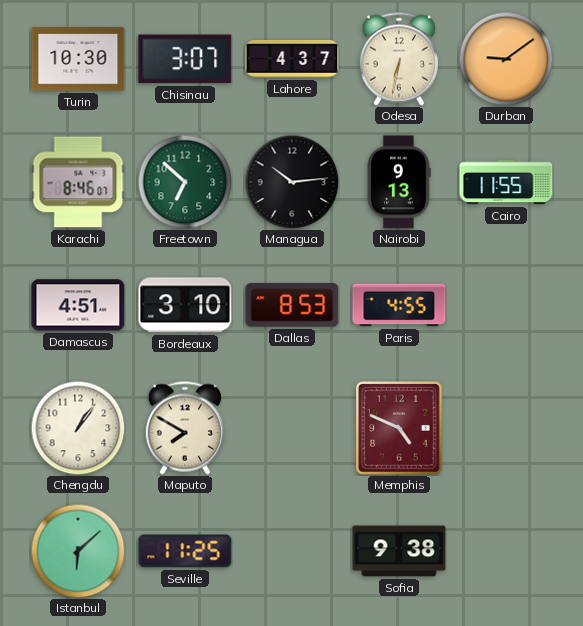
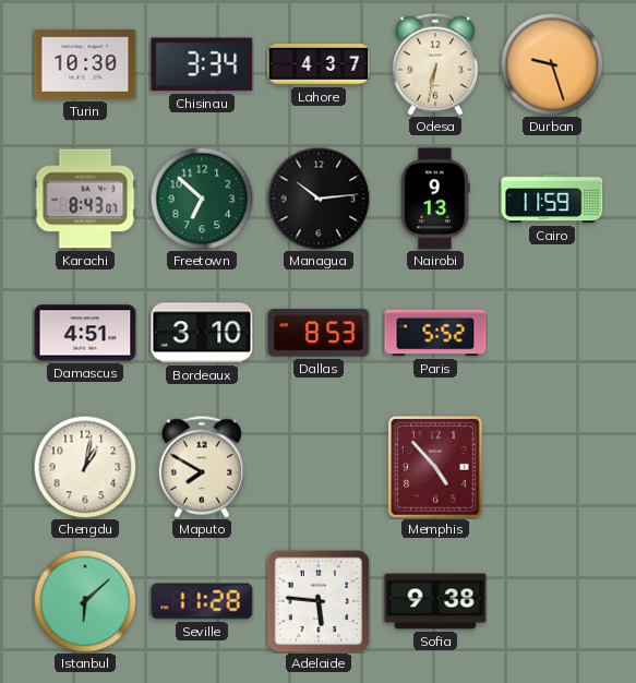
Chisinau: 3:07 -> 3:34 (202, 64)
Durban: 9:09 -> 9:27 (552, 64)
Karachi: 8:46 -> 8:43 (85, 199)
Cairo: 11:55 -> 11:59 (552, 199)
Paris: 4:55 -> 5:52 (435, 333)
Chengdu: 1:06 -> 1:02 (85, 467)
Memphis: 4:49 -> 4:53 (435, 467)
Seville: 11:25 -> 11:28 (202, 601)
Adelaide: none -> 5:46 (319, 601)
